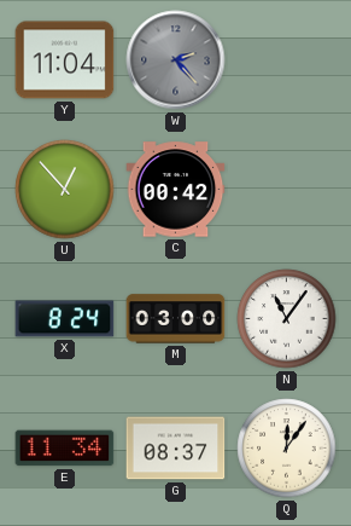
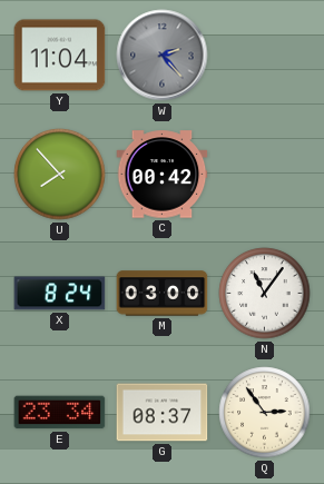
U: 12:53 -> 7:53 (60, 175)
E: 11:34 -> 23:34 (60, 413)
Q: 12:06 -> 2:54 (265, 413)
